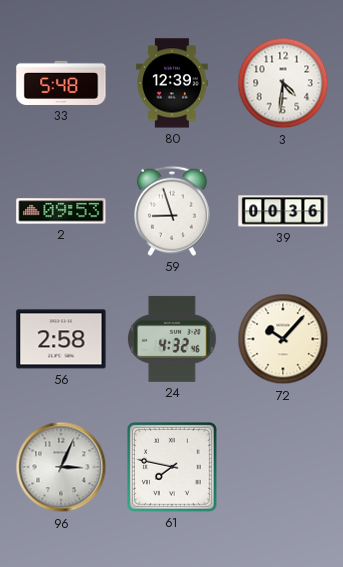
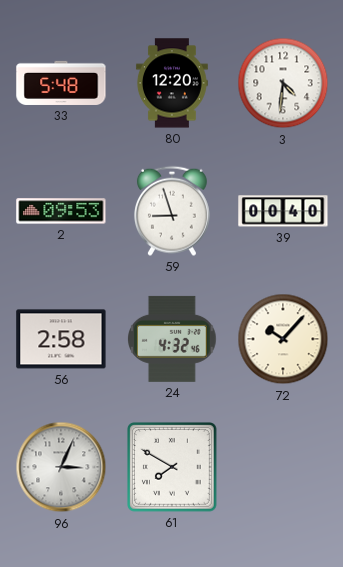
80: 12:39 -> 12:20 (172, 83)
39: 00:36 -> 00:40 (283, 211)
61: 7:47 -> 7:50 (173, 468)
